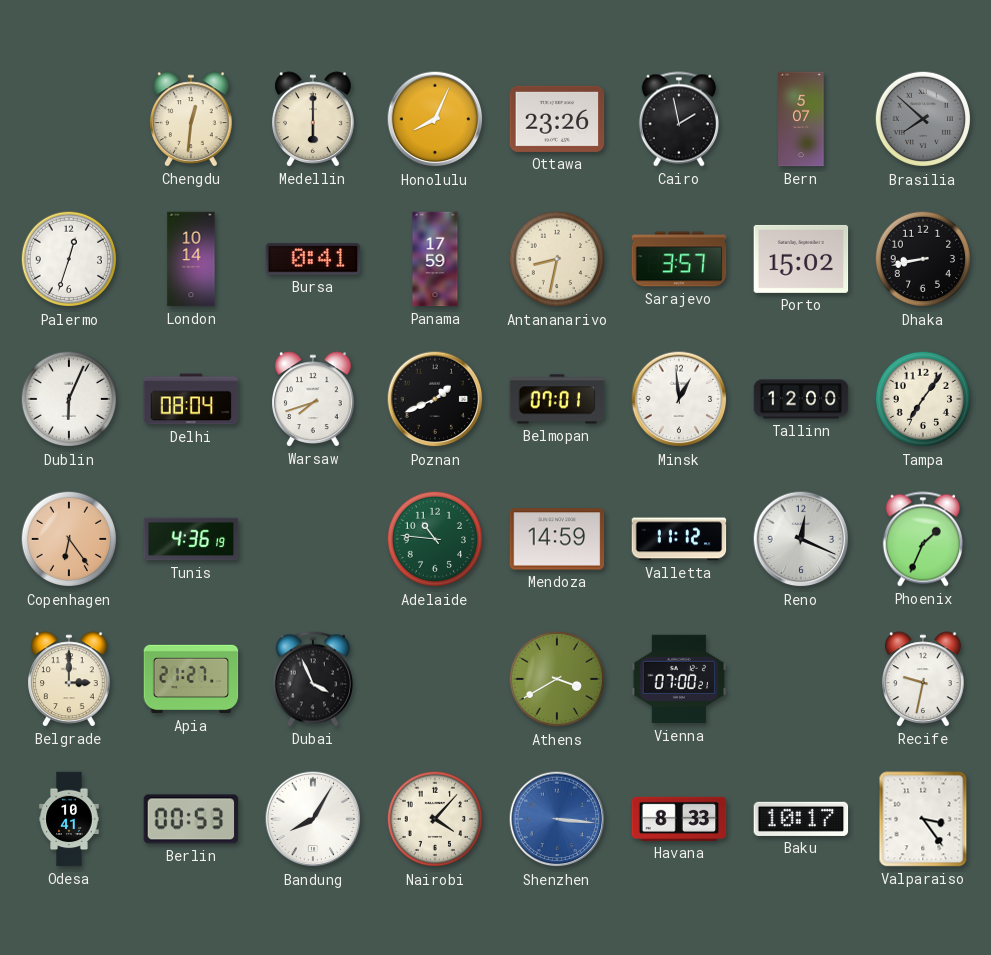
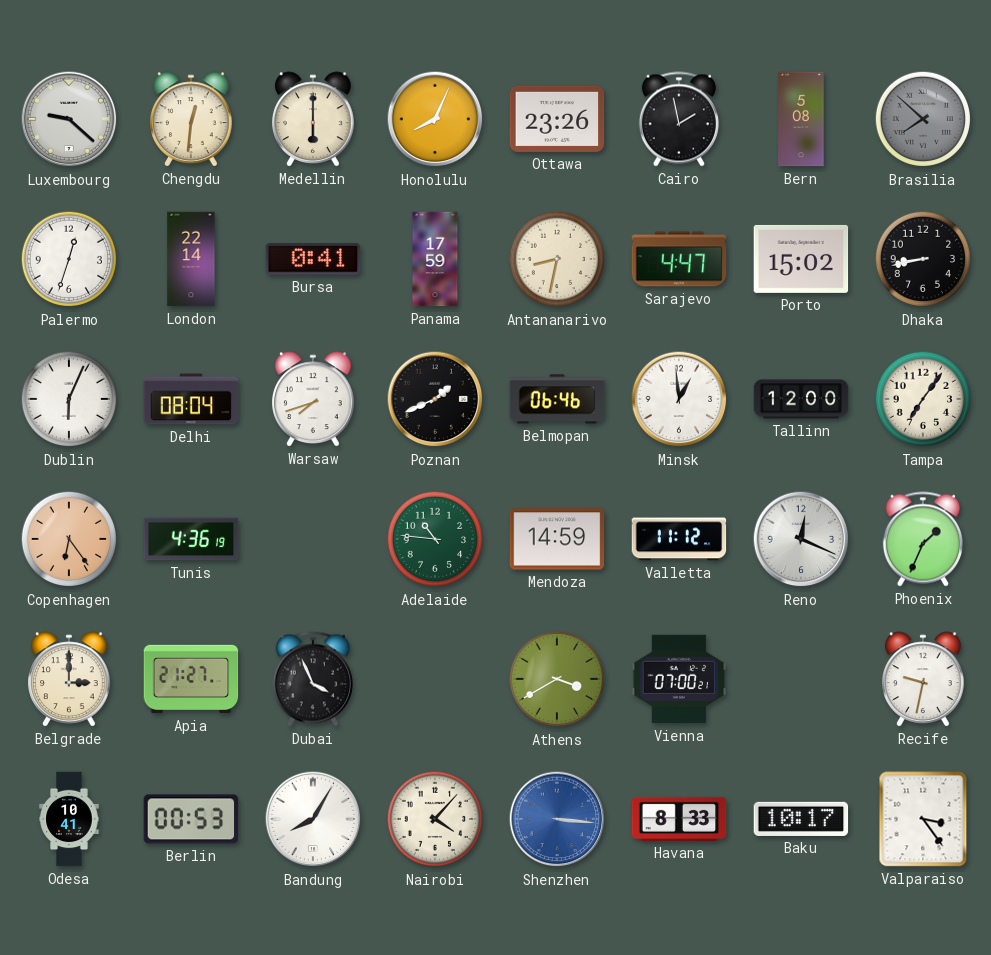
Luxembourg: none -> 9:22 (69, 119)
Bern: 5:07 -> 5:08 (801, 119)
London: 10:14 -> 22:14 (191, 259)
Sarajevo: 3:57 -> 4:47 (679, 259)
Belmopan: 07:01 -> 06:46 (557, 399)
